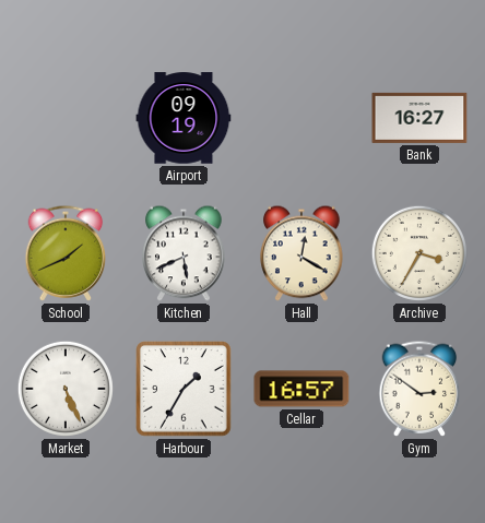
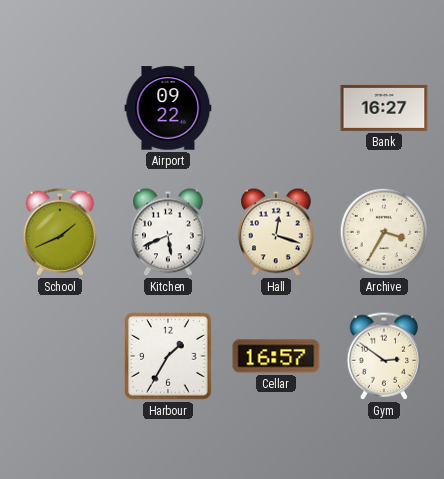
Airport: 09:19 -> 09:22 (168, 108)
Hall: 12:20 -> 12:18 (276, 232)
Market: 5:26 -> none (66, 389)
